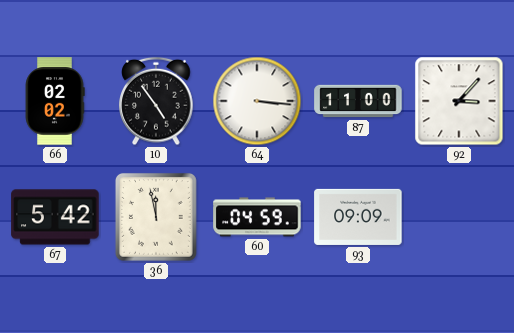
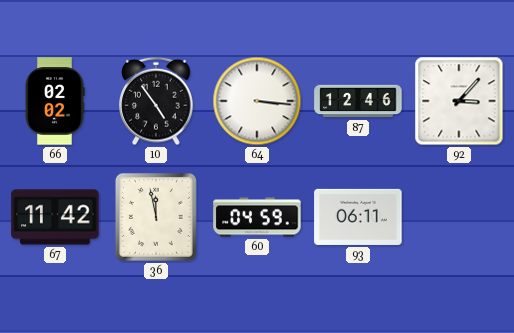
87: 11:00 -> 12:46 (358, 101)
67: 5:42 -> 11:42 (55, 217)
93: 09:09 -> 06:11 (358, 217)
